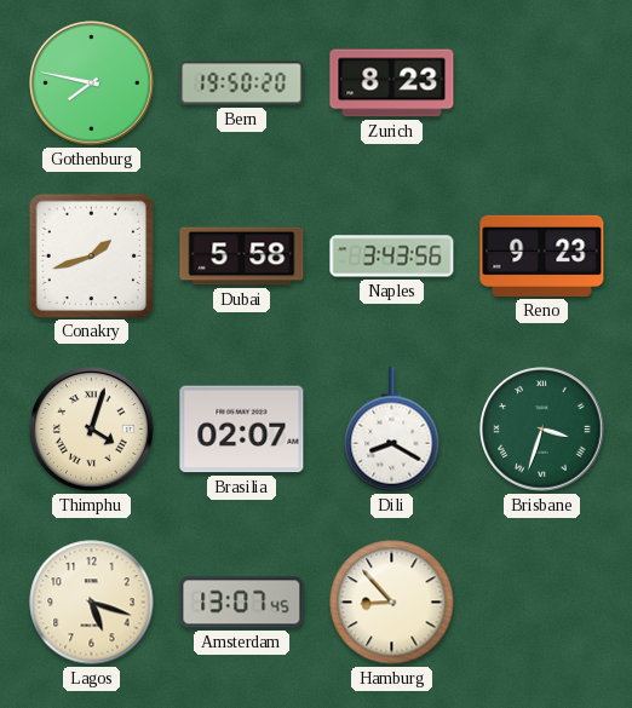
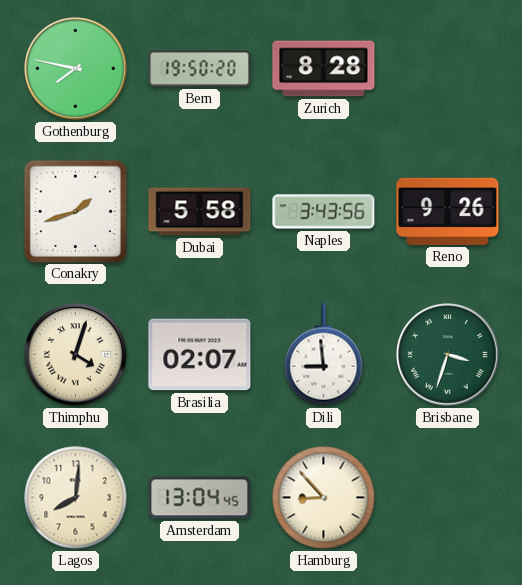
Zurich: 8:23 -> 8:28 (324, 69)
Reno: 9:23 -> 9:26 (448, 211)
Dili: 8:20 -> 8:59 (324, 355)
Lagos: 5:18 -> 8:01 (76, 498)
Amsterdam: 13:07 -> 13:04 (200, 498)
